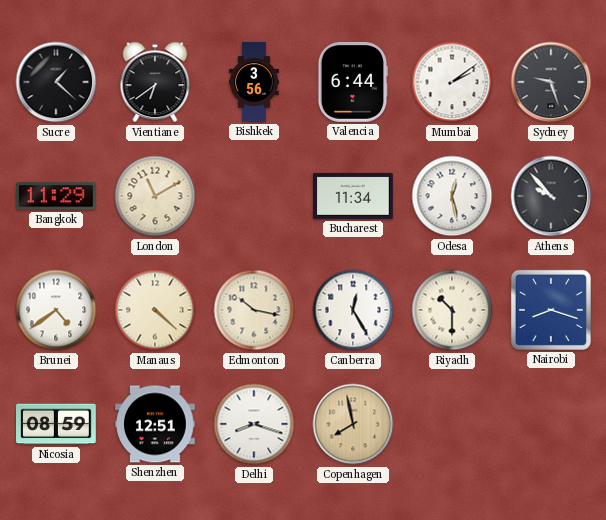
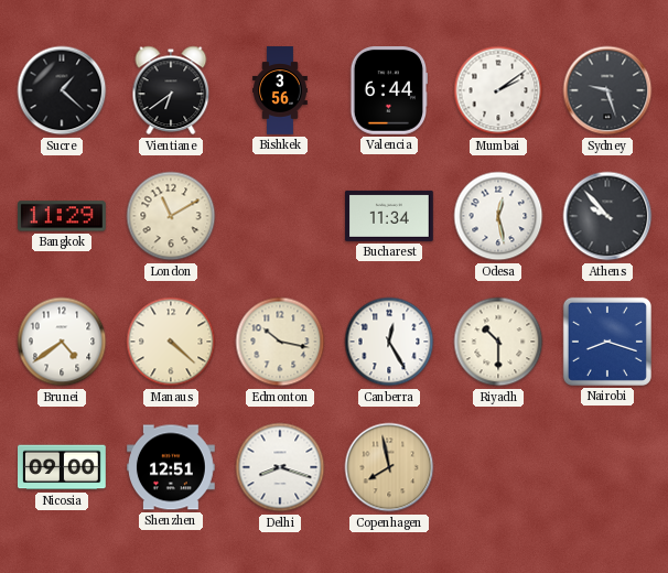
Nicosia: 08:59 -> 09:00 (63, 467)
